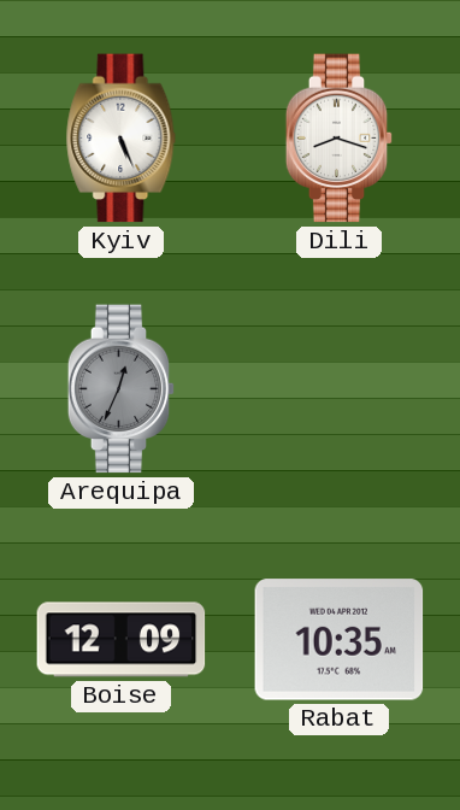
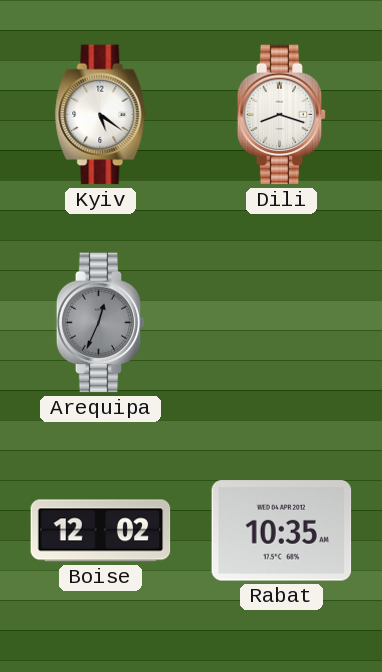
Kyiv: 5:26 -> 5:21 (101, 115)
Boise: 12:09 -> 12:02 (101, 531)
